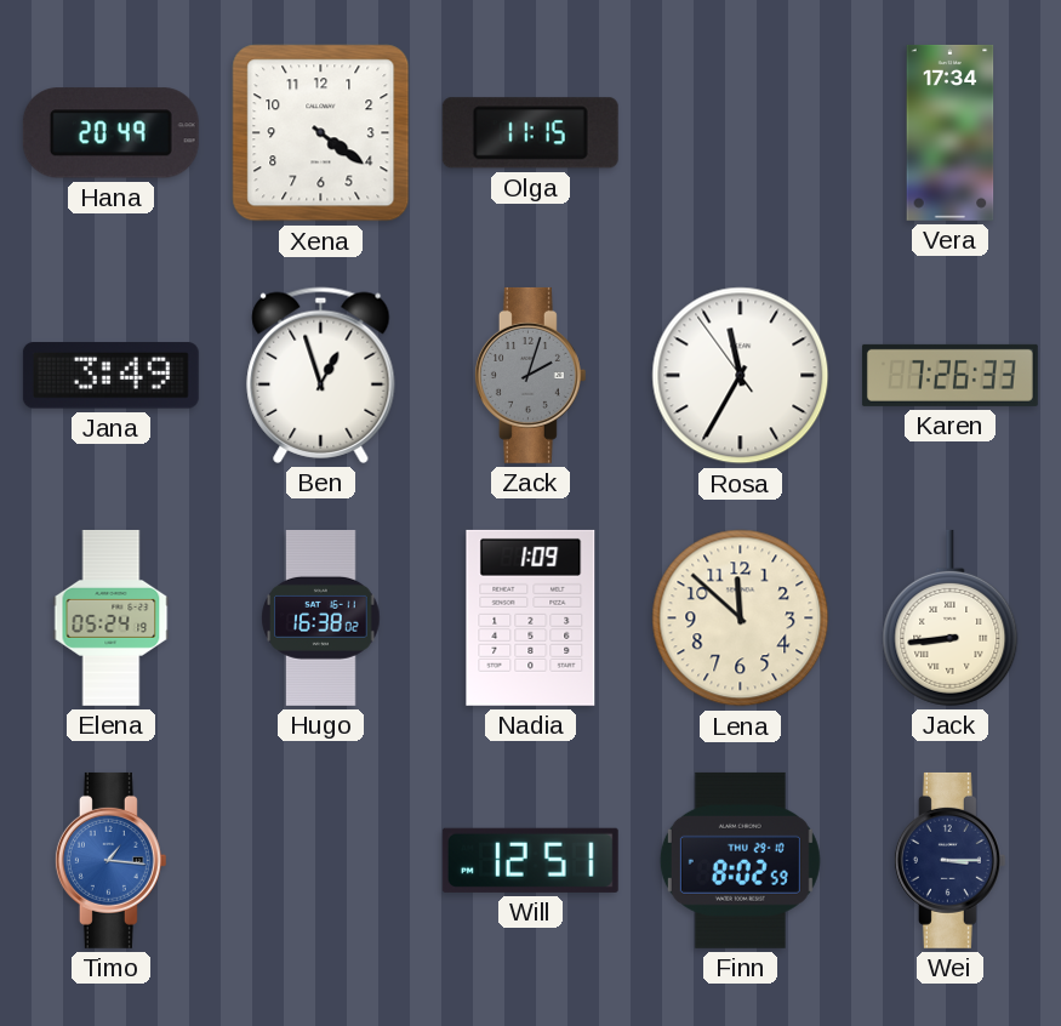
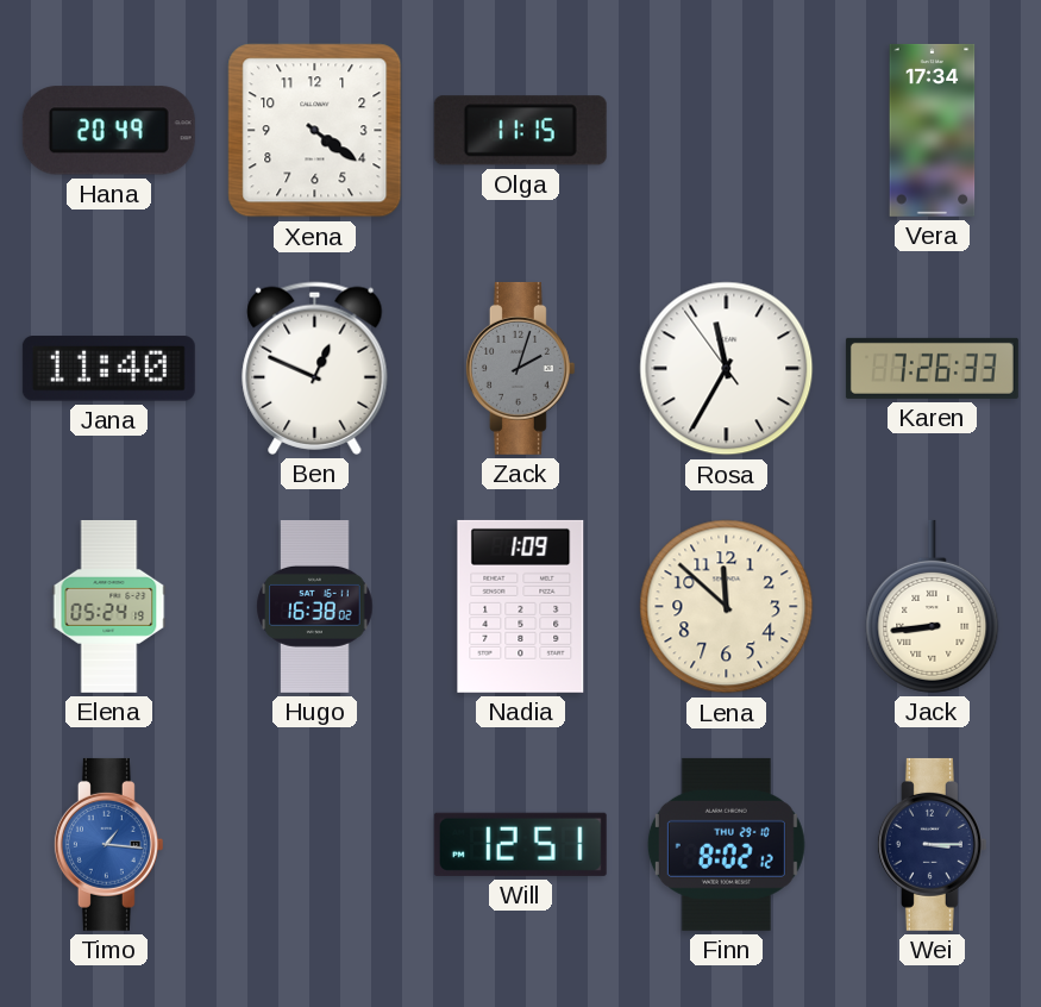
Jana: 3:49 -> 11:40 (108, 369)
Ben: 12:57 -> 12:49 (315, 368)
Finn: 8:02:59 -> 8:02:12 (726, 844)
